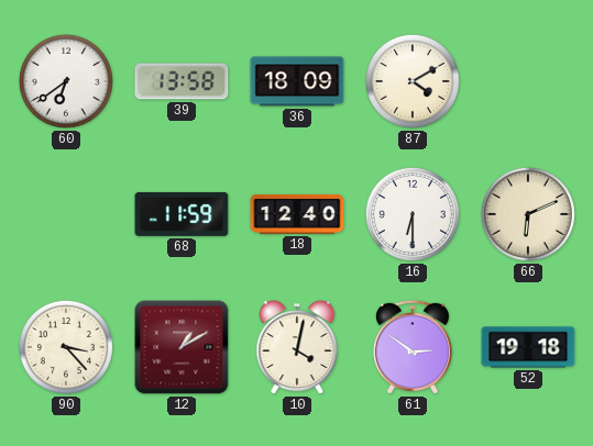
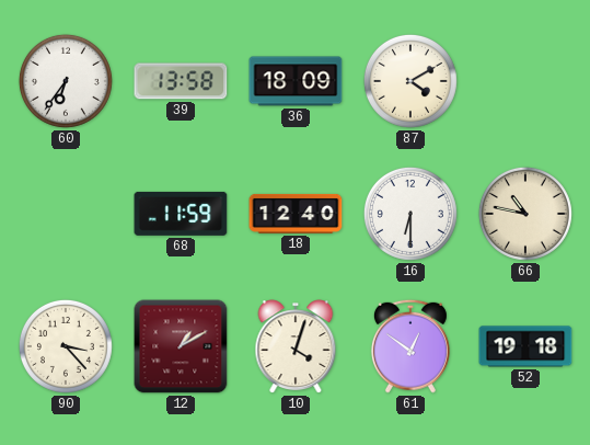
60: 6:39 -> 6:36 (66, 81)
66: 6:11 -> 10:47 (525, 214)
10: 4:02 -> 4:03 (296, 346)
61: 2:51 -> 12:51 (410, 346)
